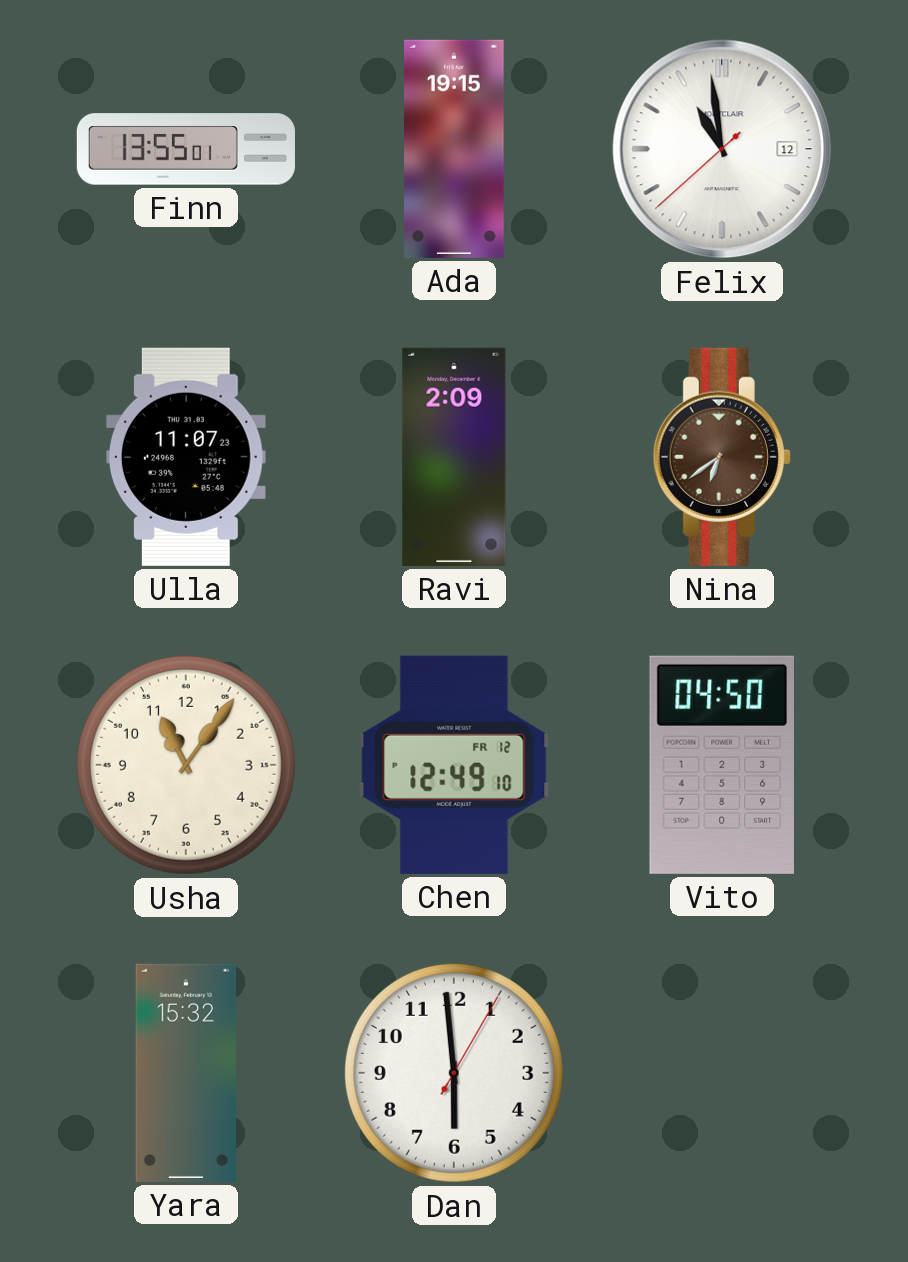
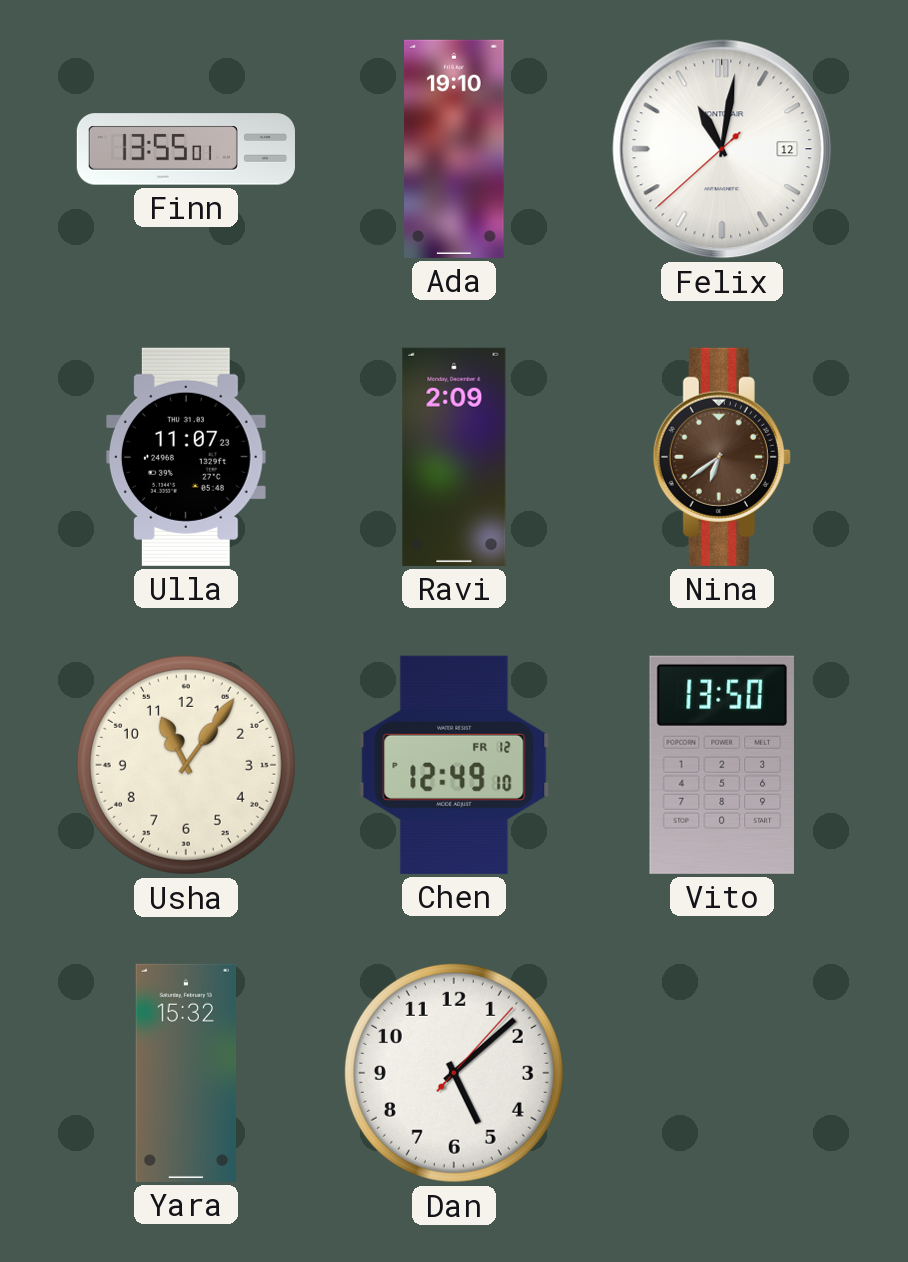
Ada: 19:15 -> 19:10 (454, 149)
Felix: 10:58 -> 11:01 (722, 149)
Vito: 04:50 -> 13:50 (722, 765)
Dan: 5:59 -> 5:08 (454, 1073)
